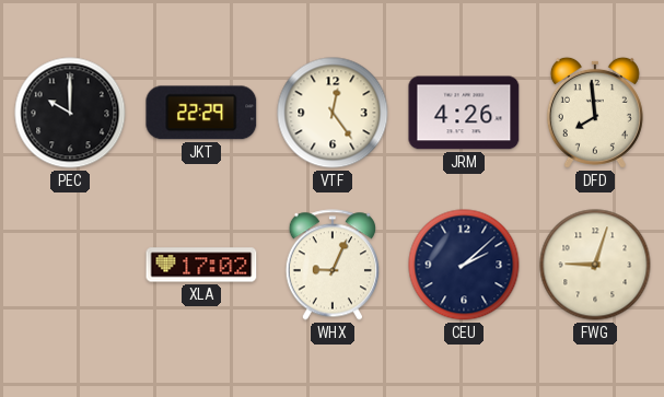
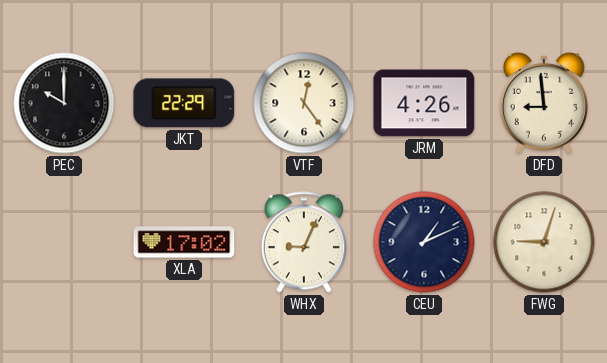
DFD: 7:59 -> 8:59 (544, 103)
CEU: 2:08 -> 1:11 (424, 242)
